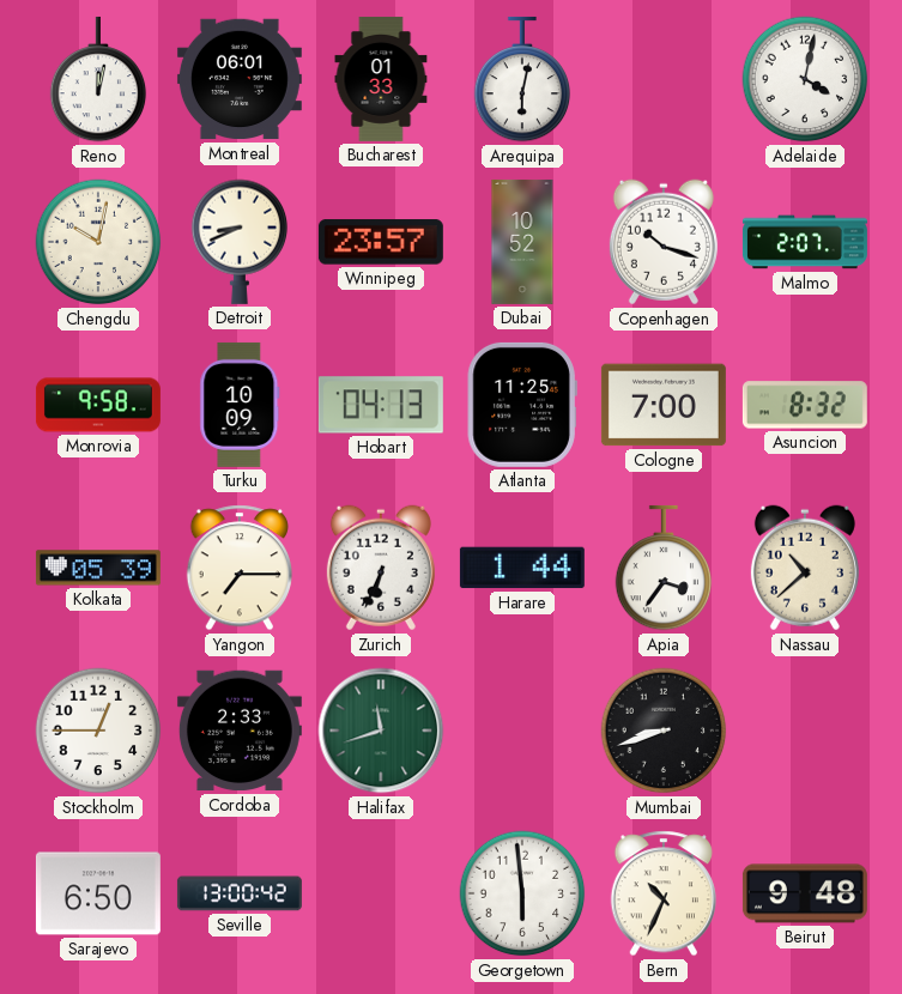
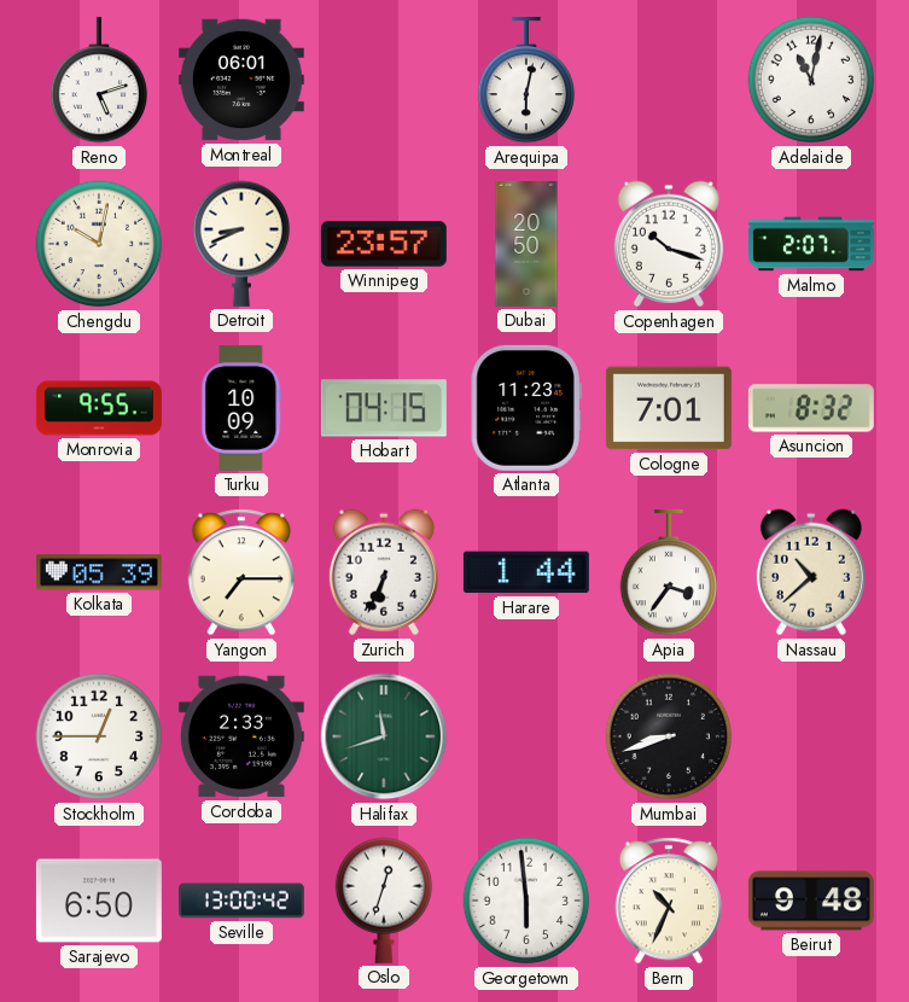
Reno: 12:02 -> 5:12 (99, 80)
Bucharest: 01:33 -> none (381, 79)
Adelaide: 4:02 -> 11:02 (811, 80)
Dubai: 10:52 -> 20:50 (526, 244)
Monrovia: 9:58 -> 9:55 (99, 408)
Hobart: 04:13 -> 04:15 (384, 408)
Atlanta: 11:25 -> 11:23 (526, 408)
Cologne: 7:00 -> 7:01 (669, 408)
Oslo: none -> 12:33 (384, 901)
